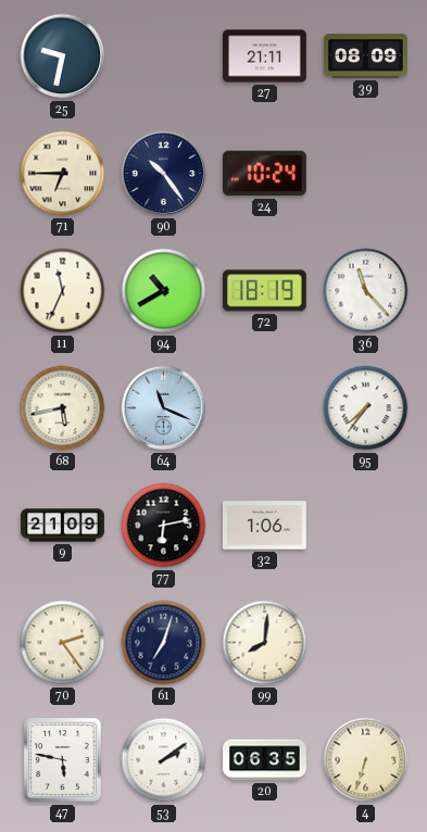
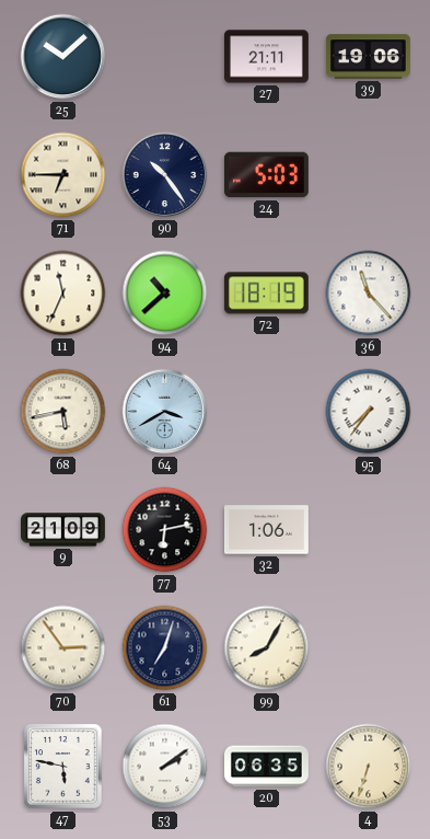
25: 9:32 -> 10:08 (63, 57)
39: 08:09 -> 19:06 (369, 57)
24: 10:24 -> 5:03 (266, 175)
94: 10:40 -> 10:38 (165, 294)
64: 11:19 -> 3:40 (165, 412)
70: 2:24 -> 2:54 (63, 648)
99: 8:01 -> 8:05 (267, 648)
